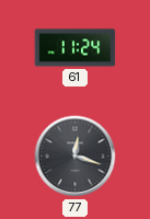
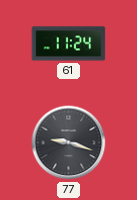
77: 12:18 -> 9:18 (69, 143)
